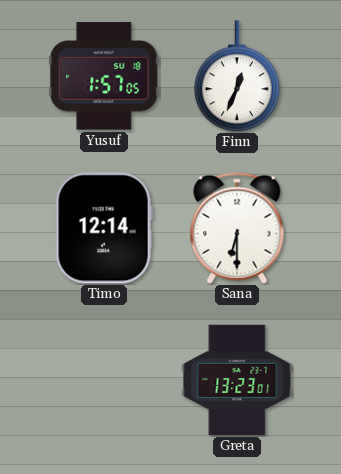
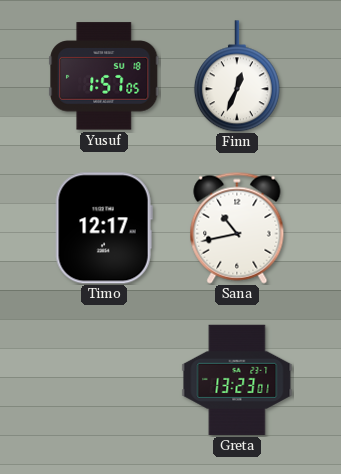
Timo: 12:14 -> 12:17 (104, 228)
Sana: 6:30 -> 10:43 (237, 228)
